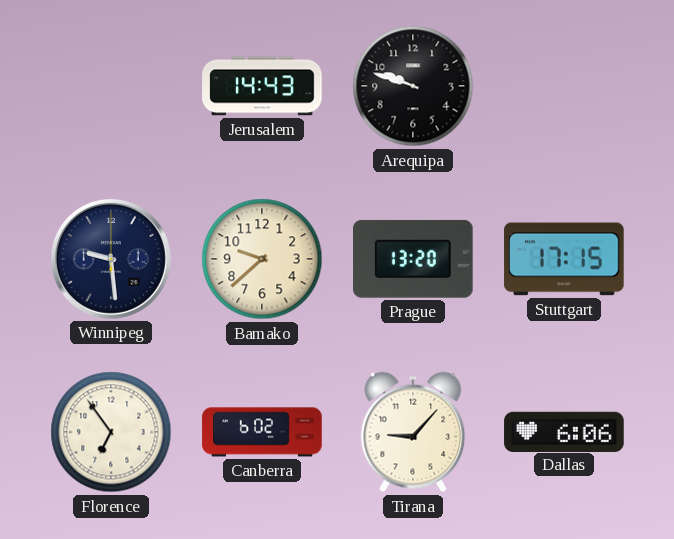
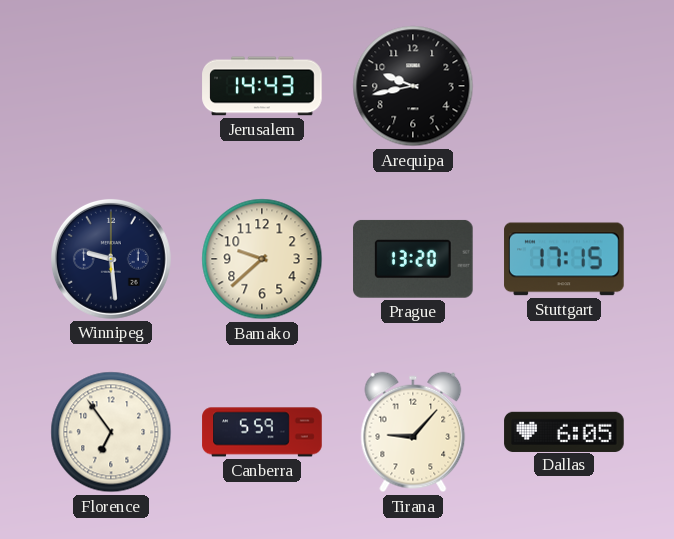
Arequipa: 9:48 -> 9:43 (413, 86)
Canberra: 6:02 -> 5:59 (262, 432)
Dallas: 6:06 -> 6:05 (564, 431)
